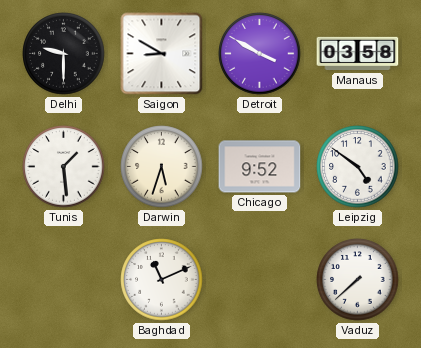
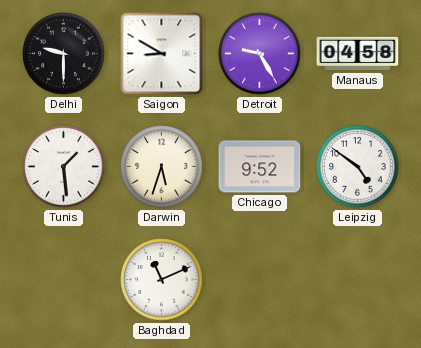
Detroit: 3:50 -> 9:25 (260, 54)
Manaus: 03:58 -> 04:58 (358, 54)
Vaduz: 7:38 -> none (358, 280)
